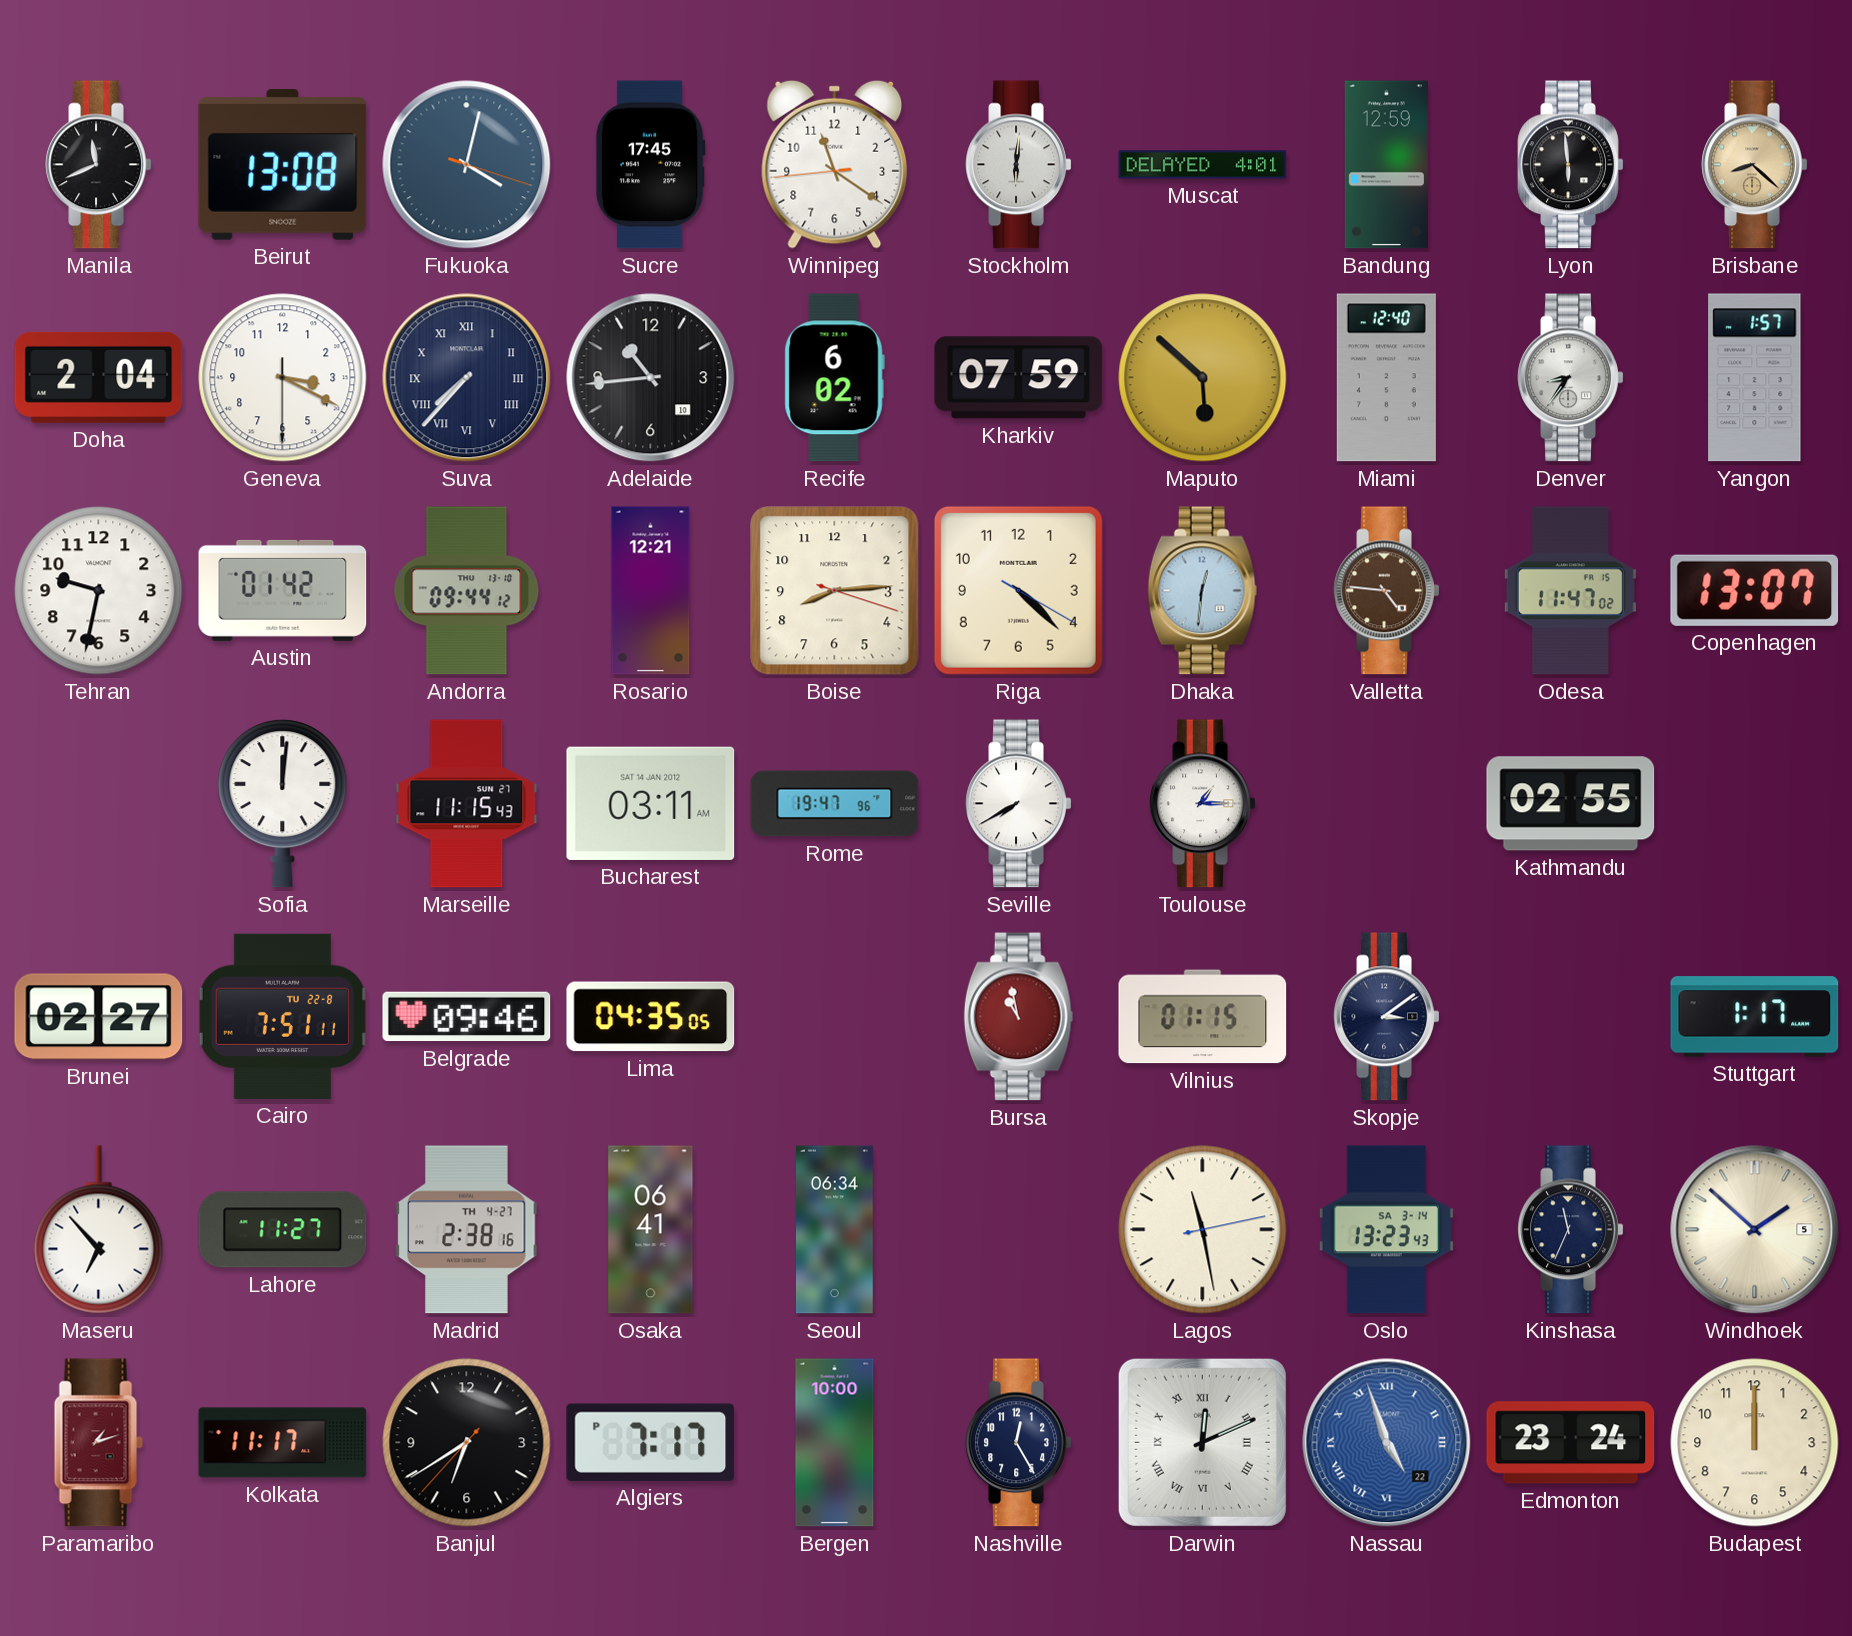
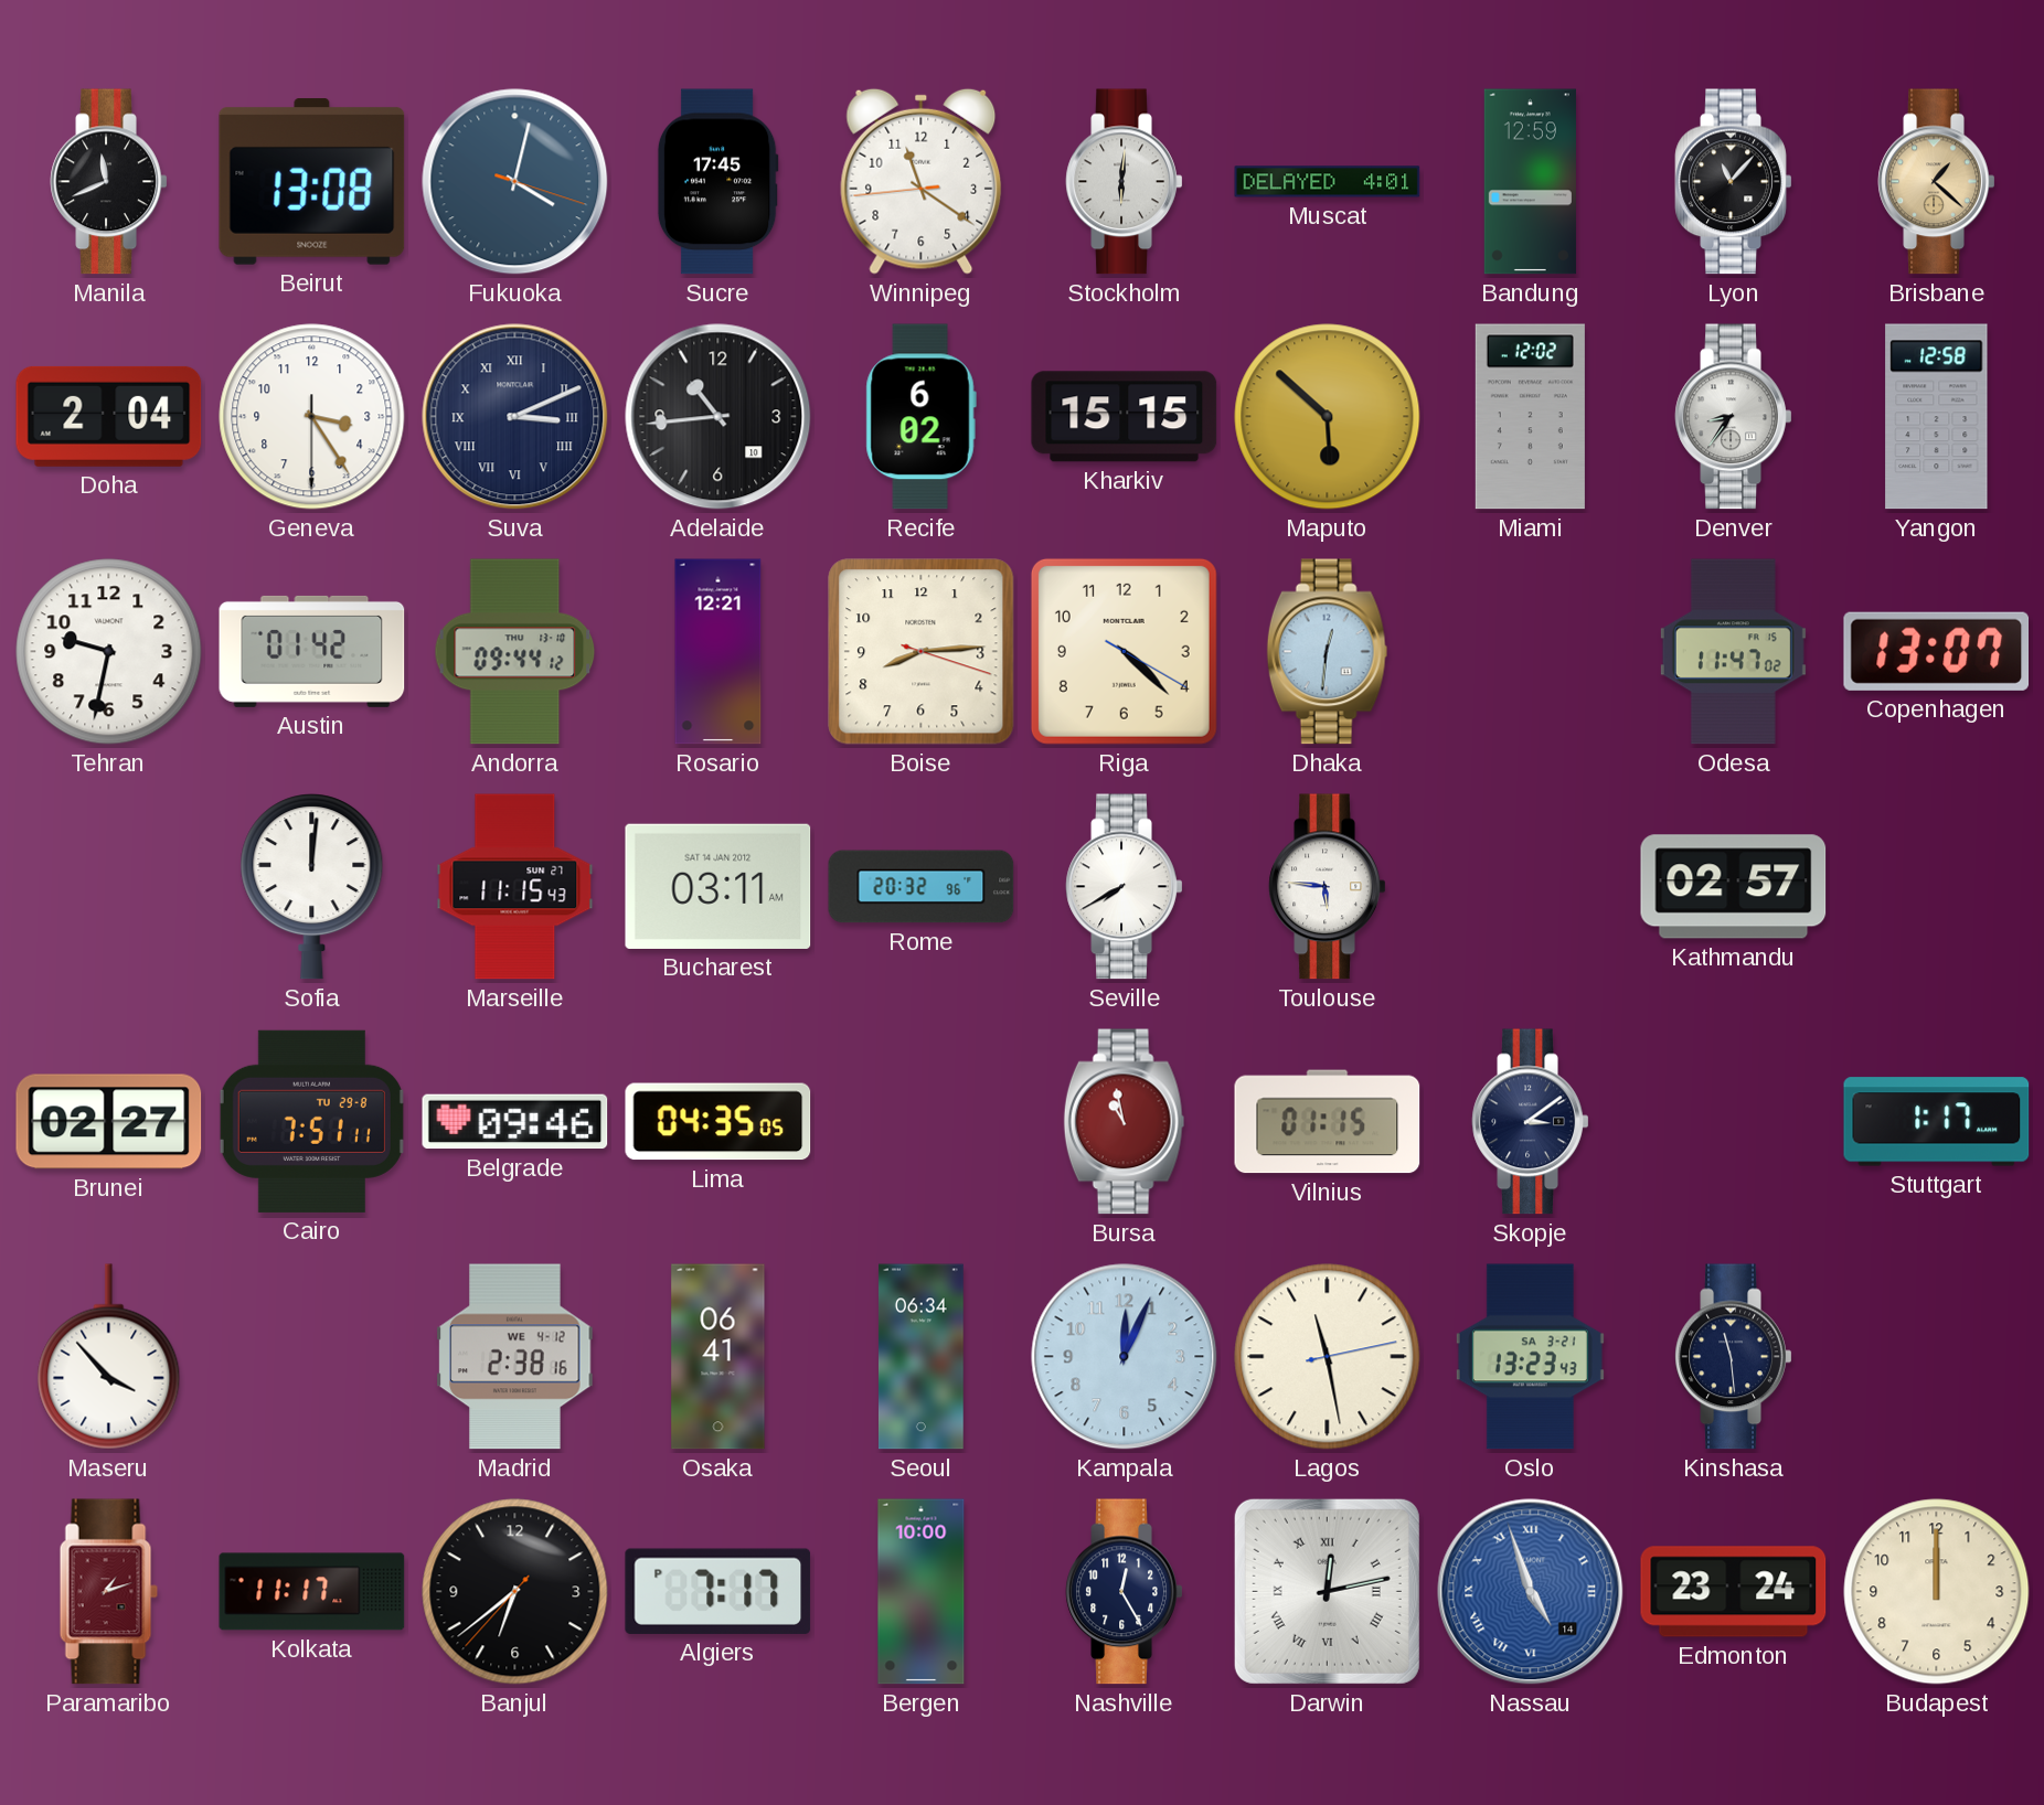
Lyon: 5:59 -> 11:07 (1734, 182)
Brisbane: 8:22 -> 1:22 (1937, 182)
Geneva: 3:19 -> 3:24 (312, 417)
Suva: 7:37 -> 3:11 (515, 417)
Kharkiv: 07:59 -> 15:15 (1125, 417)
Miami: 12:40 -> 12:02 (1530, 417)
Yangon: 1:57 -> 12:58 (1937, 417)
Valletta: 4:46 -> none (1387, 591)
Rome: 19:47 -> 20:32 (922, 887)
Toulouse: 1:15 -> 5:46 (1328, 887)
Kathmandu: 02:55 -> 02:57 (1734, 887)
Cairo date: TU 22-8 -> TU 29-8 (311, 1121)
Maseru: 6:53 -> 3:53 (109, 1357)
Lahore: 11:27 -> none (283, 1230)
Madrid date: TH 4-27 -> WE 4-12 (515, 1357)
Kampala: none -> 12:04 (1125, 1357)
Oslo date: SA 3-14 -> SA 3-21 (1530, 1357)
Kinshasa: 11:34 -> 11:29 (1734, 1357)
Windhoek: 1:52 -> none (1755, 1230)
Banjul: 6:39 -> 6:38 (515, 1592)
Darwin: 12:11 -> 12:13 (1327, 1591)
Nassau date: 22 -> 14 (1531, 1592)
